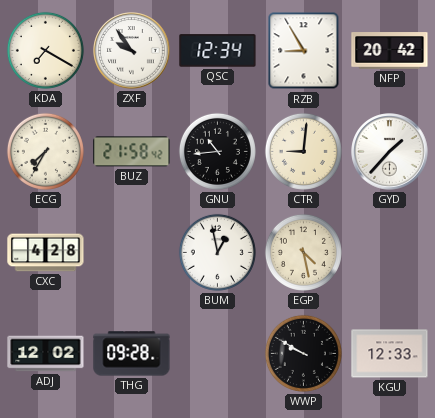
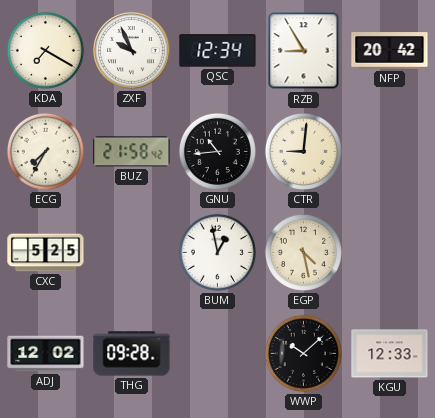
ZXF: 9:54 -> 9:56 (132, 51)
GYD: 1:37 -> none (390, 152)
CXC: 4:28 -> 5:25 (46, 253)
WWP: 9:50 -> 10:08 (303, 353)
